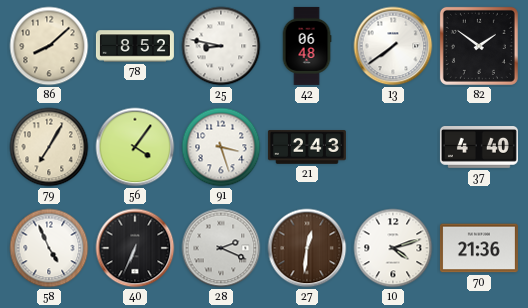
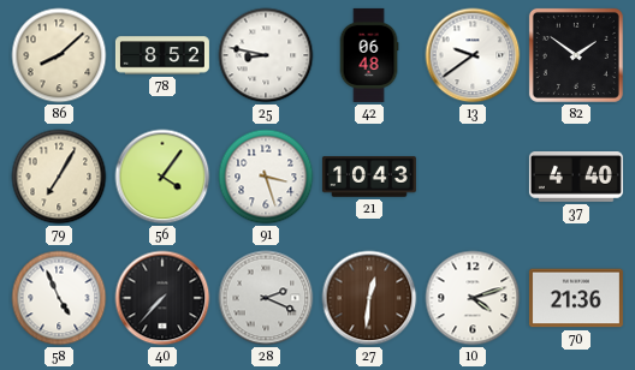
13: 7:39 -> 9:39 (473, 55)
21: 2:43 -> 10:43 (369, 177)
40: 6:34 -> 7:37 (162, 298)
